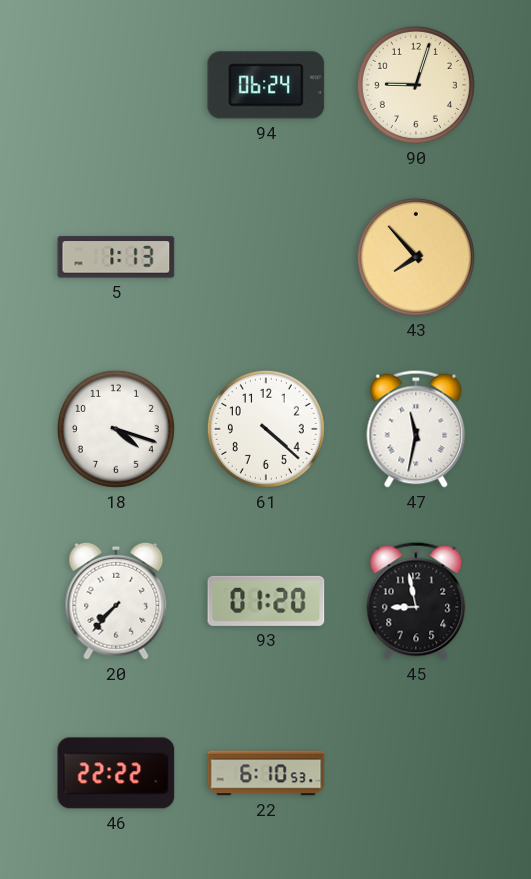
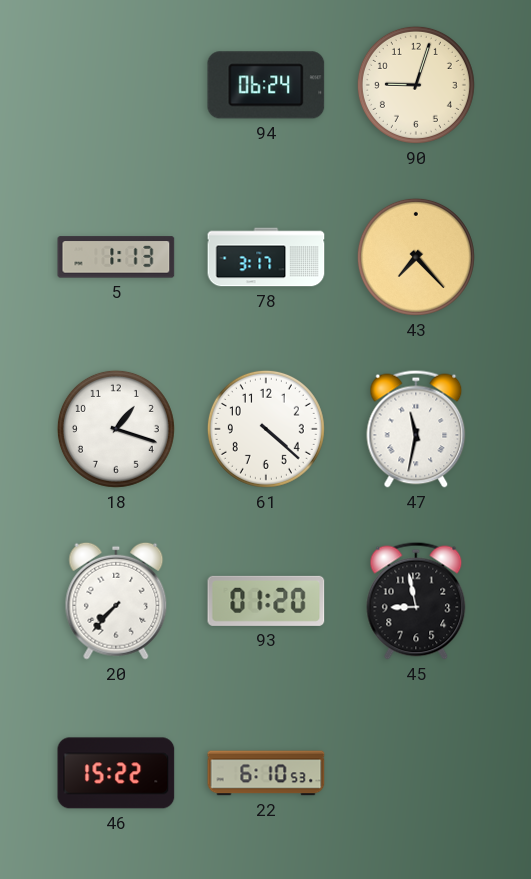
78: none -> 3:17 (266, 257)
43: 7:53 -> 7:23 (416, 257)
18: 4:18 -> 1:18 (116, 429)
46: 22:22 -> 15:22 (116, 773)
